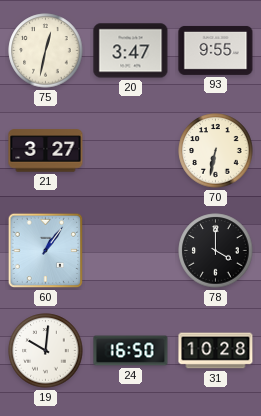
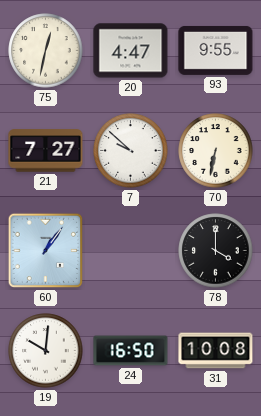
20: 3:47 -> 4:47 (131, 51)
21: 3:27 -> 7:27 (46, 151)
7: none -> 9:52 (131, 151)
31: 10:28 -> 10:08 (216, 351)
